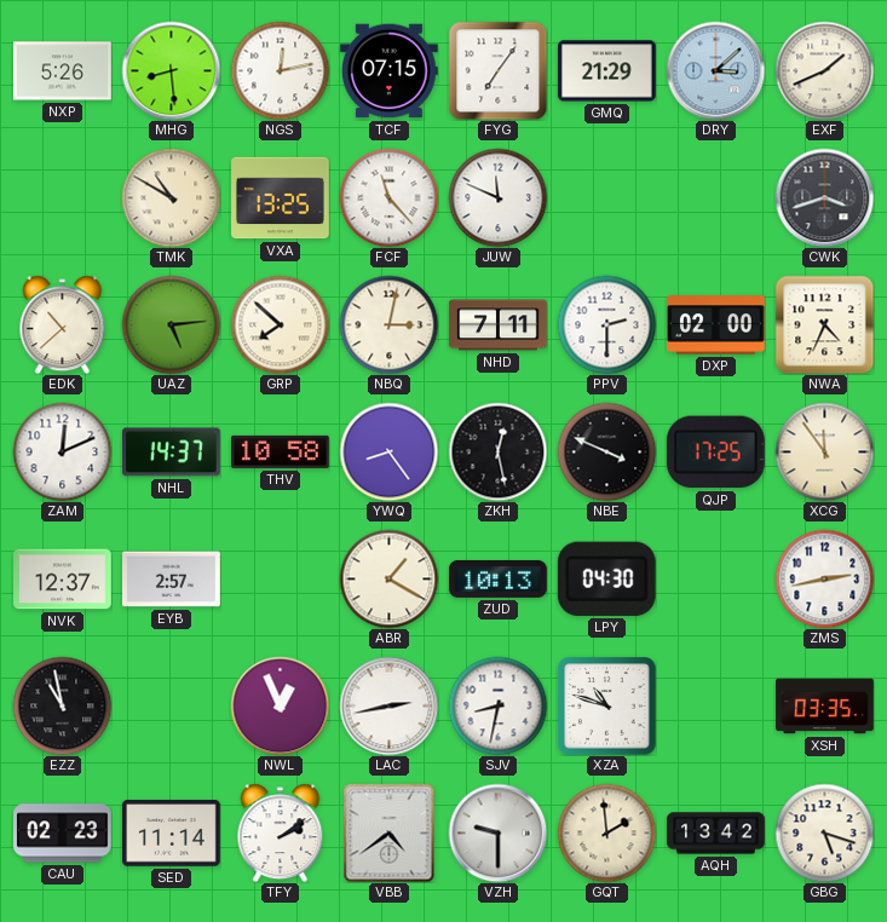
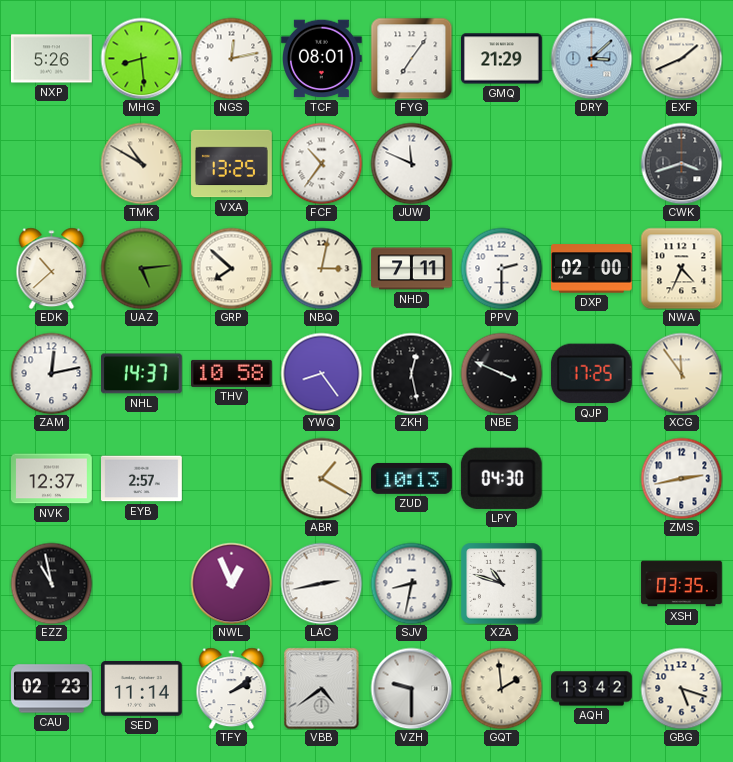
TCF: 07:15 -> 08:01 (322, 59)
FCF: 11:23 -> 10:36 (321, 163)
ZAM: 12:11 -> 12:13 (51, 373)
